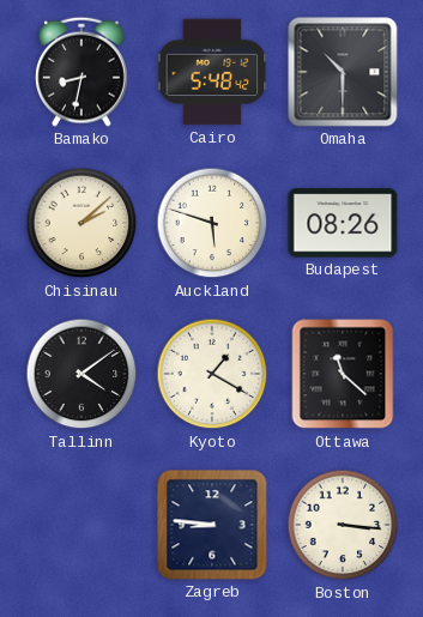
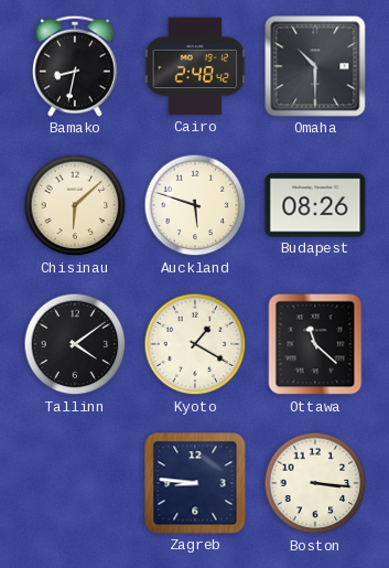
Cairo: 5:48 -> 2:48 (195, 66)
Chisinau: 2:08 -> 6:08 (75, 205)
